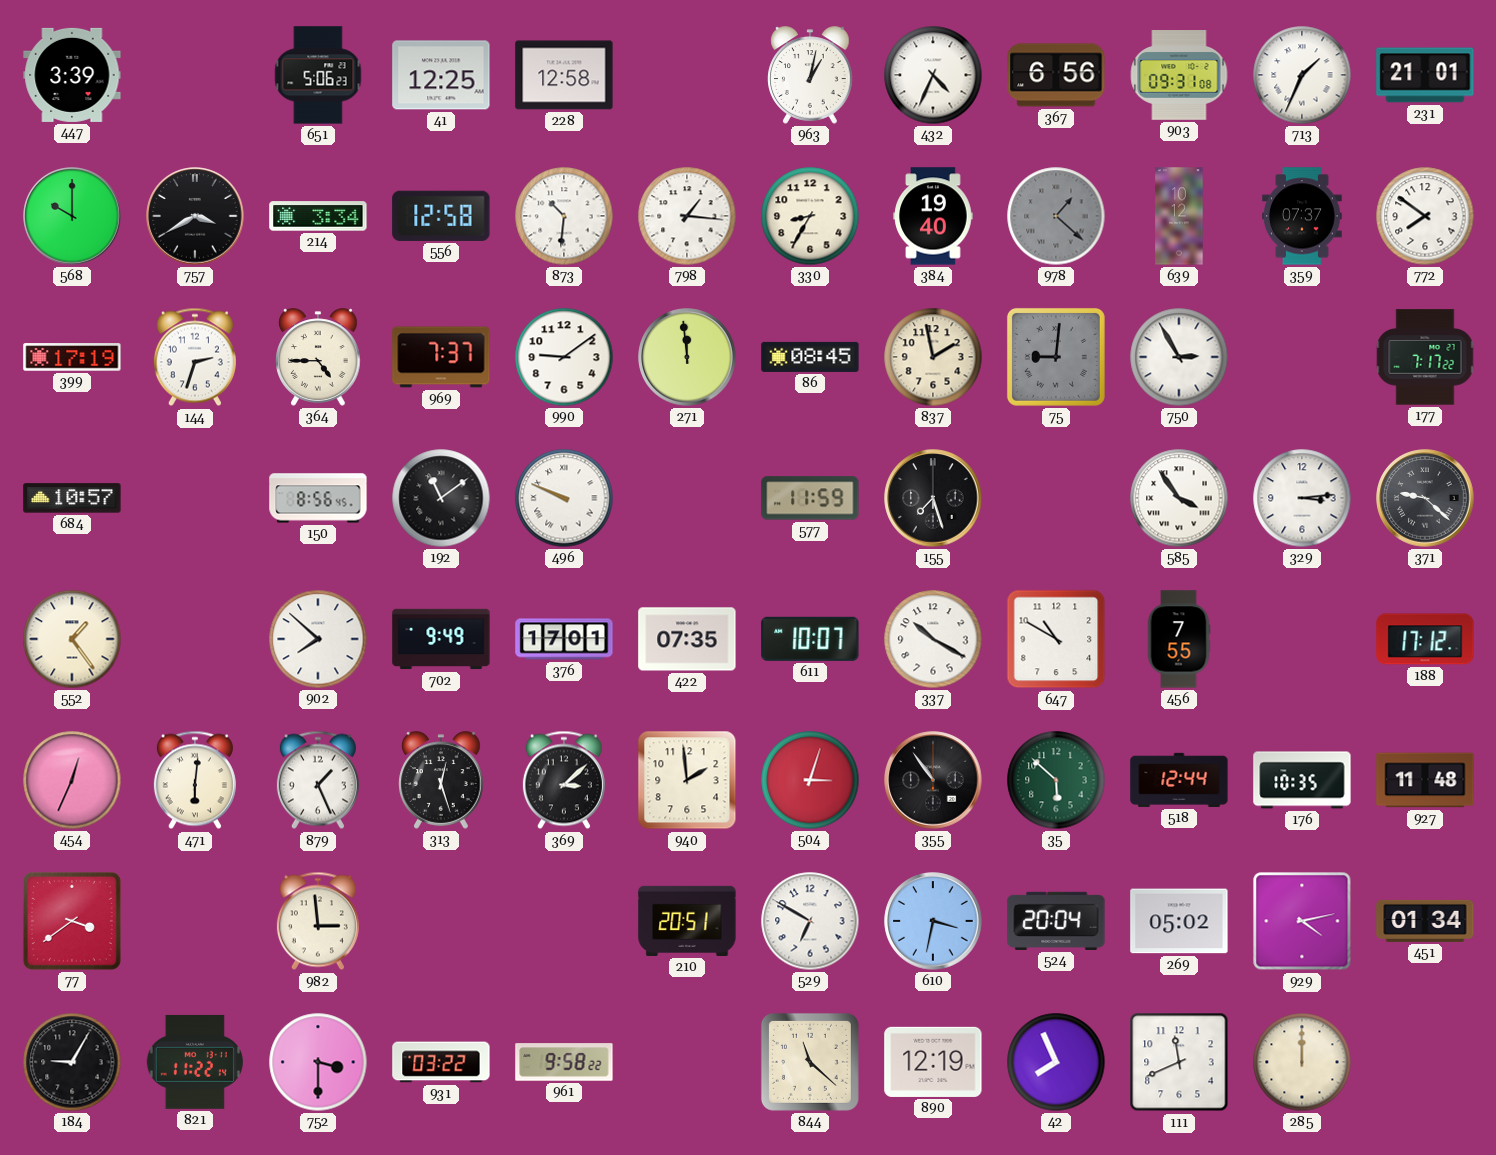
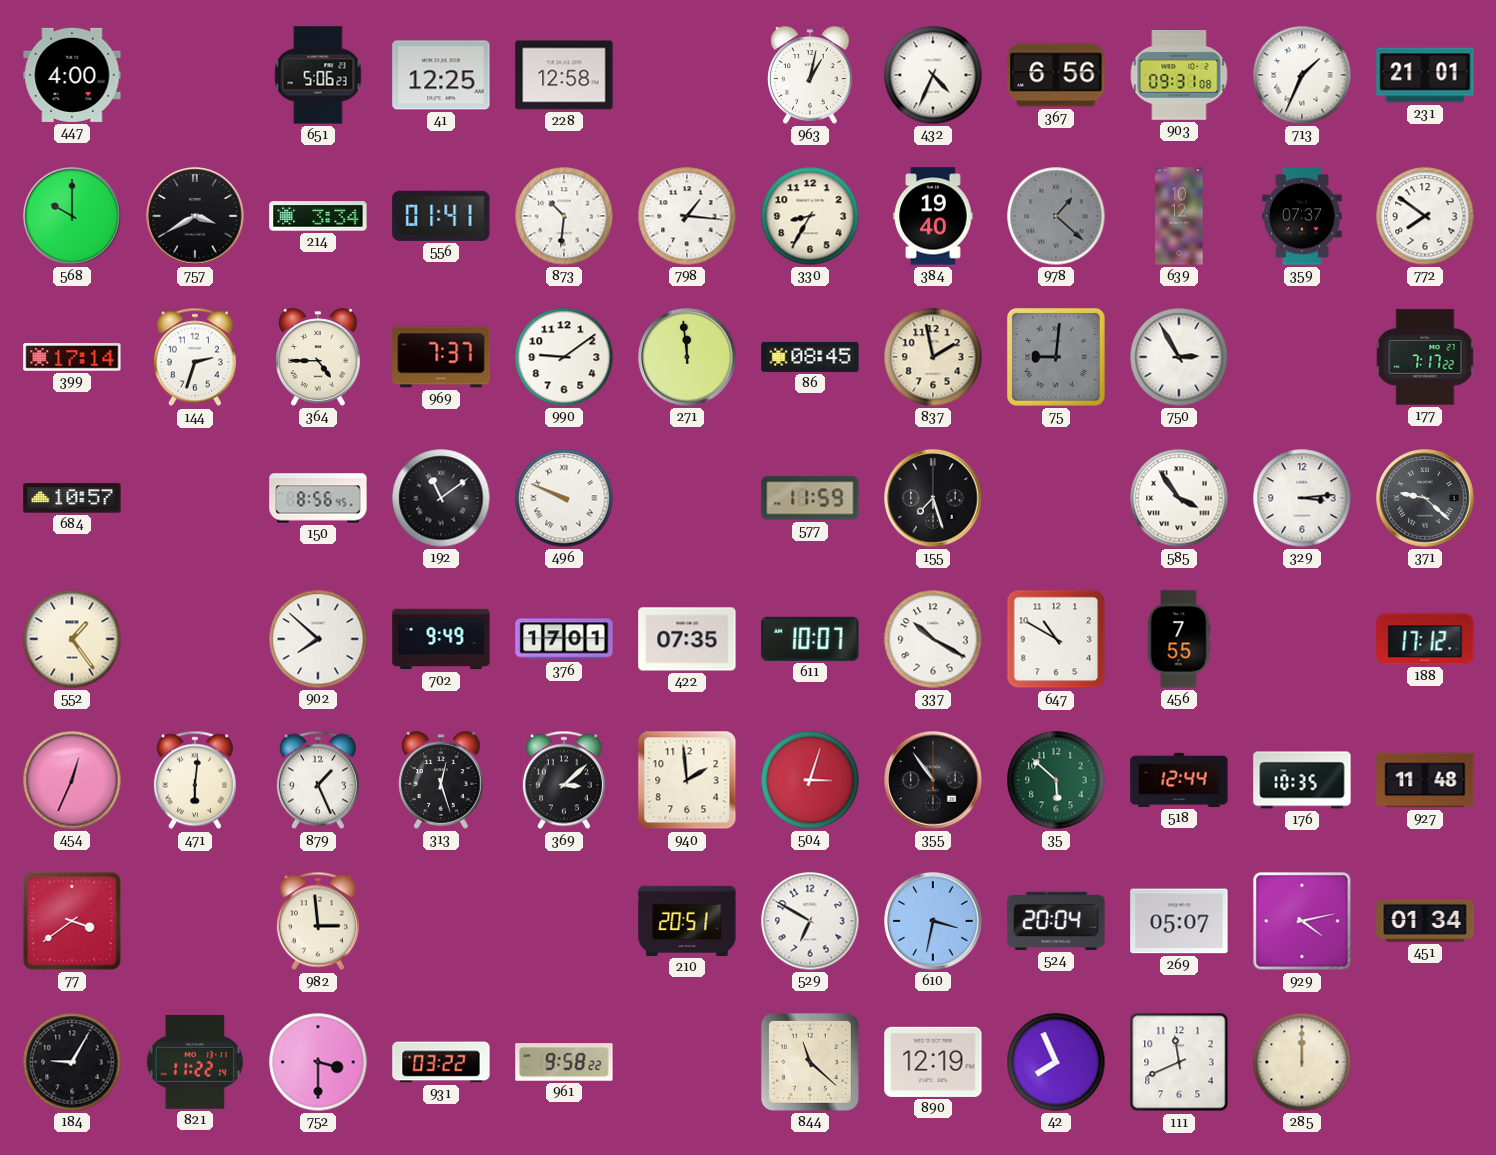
447: 3:39 -> 4:00 (72, 75)
556: 12:58 -> 01:41 (441, 216)
399: 17:19 -> 17:14 (72, 357)
269: 05:02 -> 05:07 (1179, 921)
